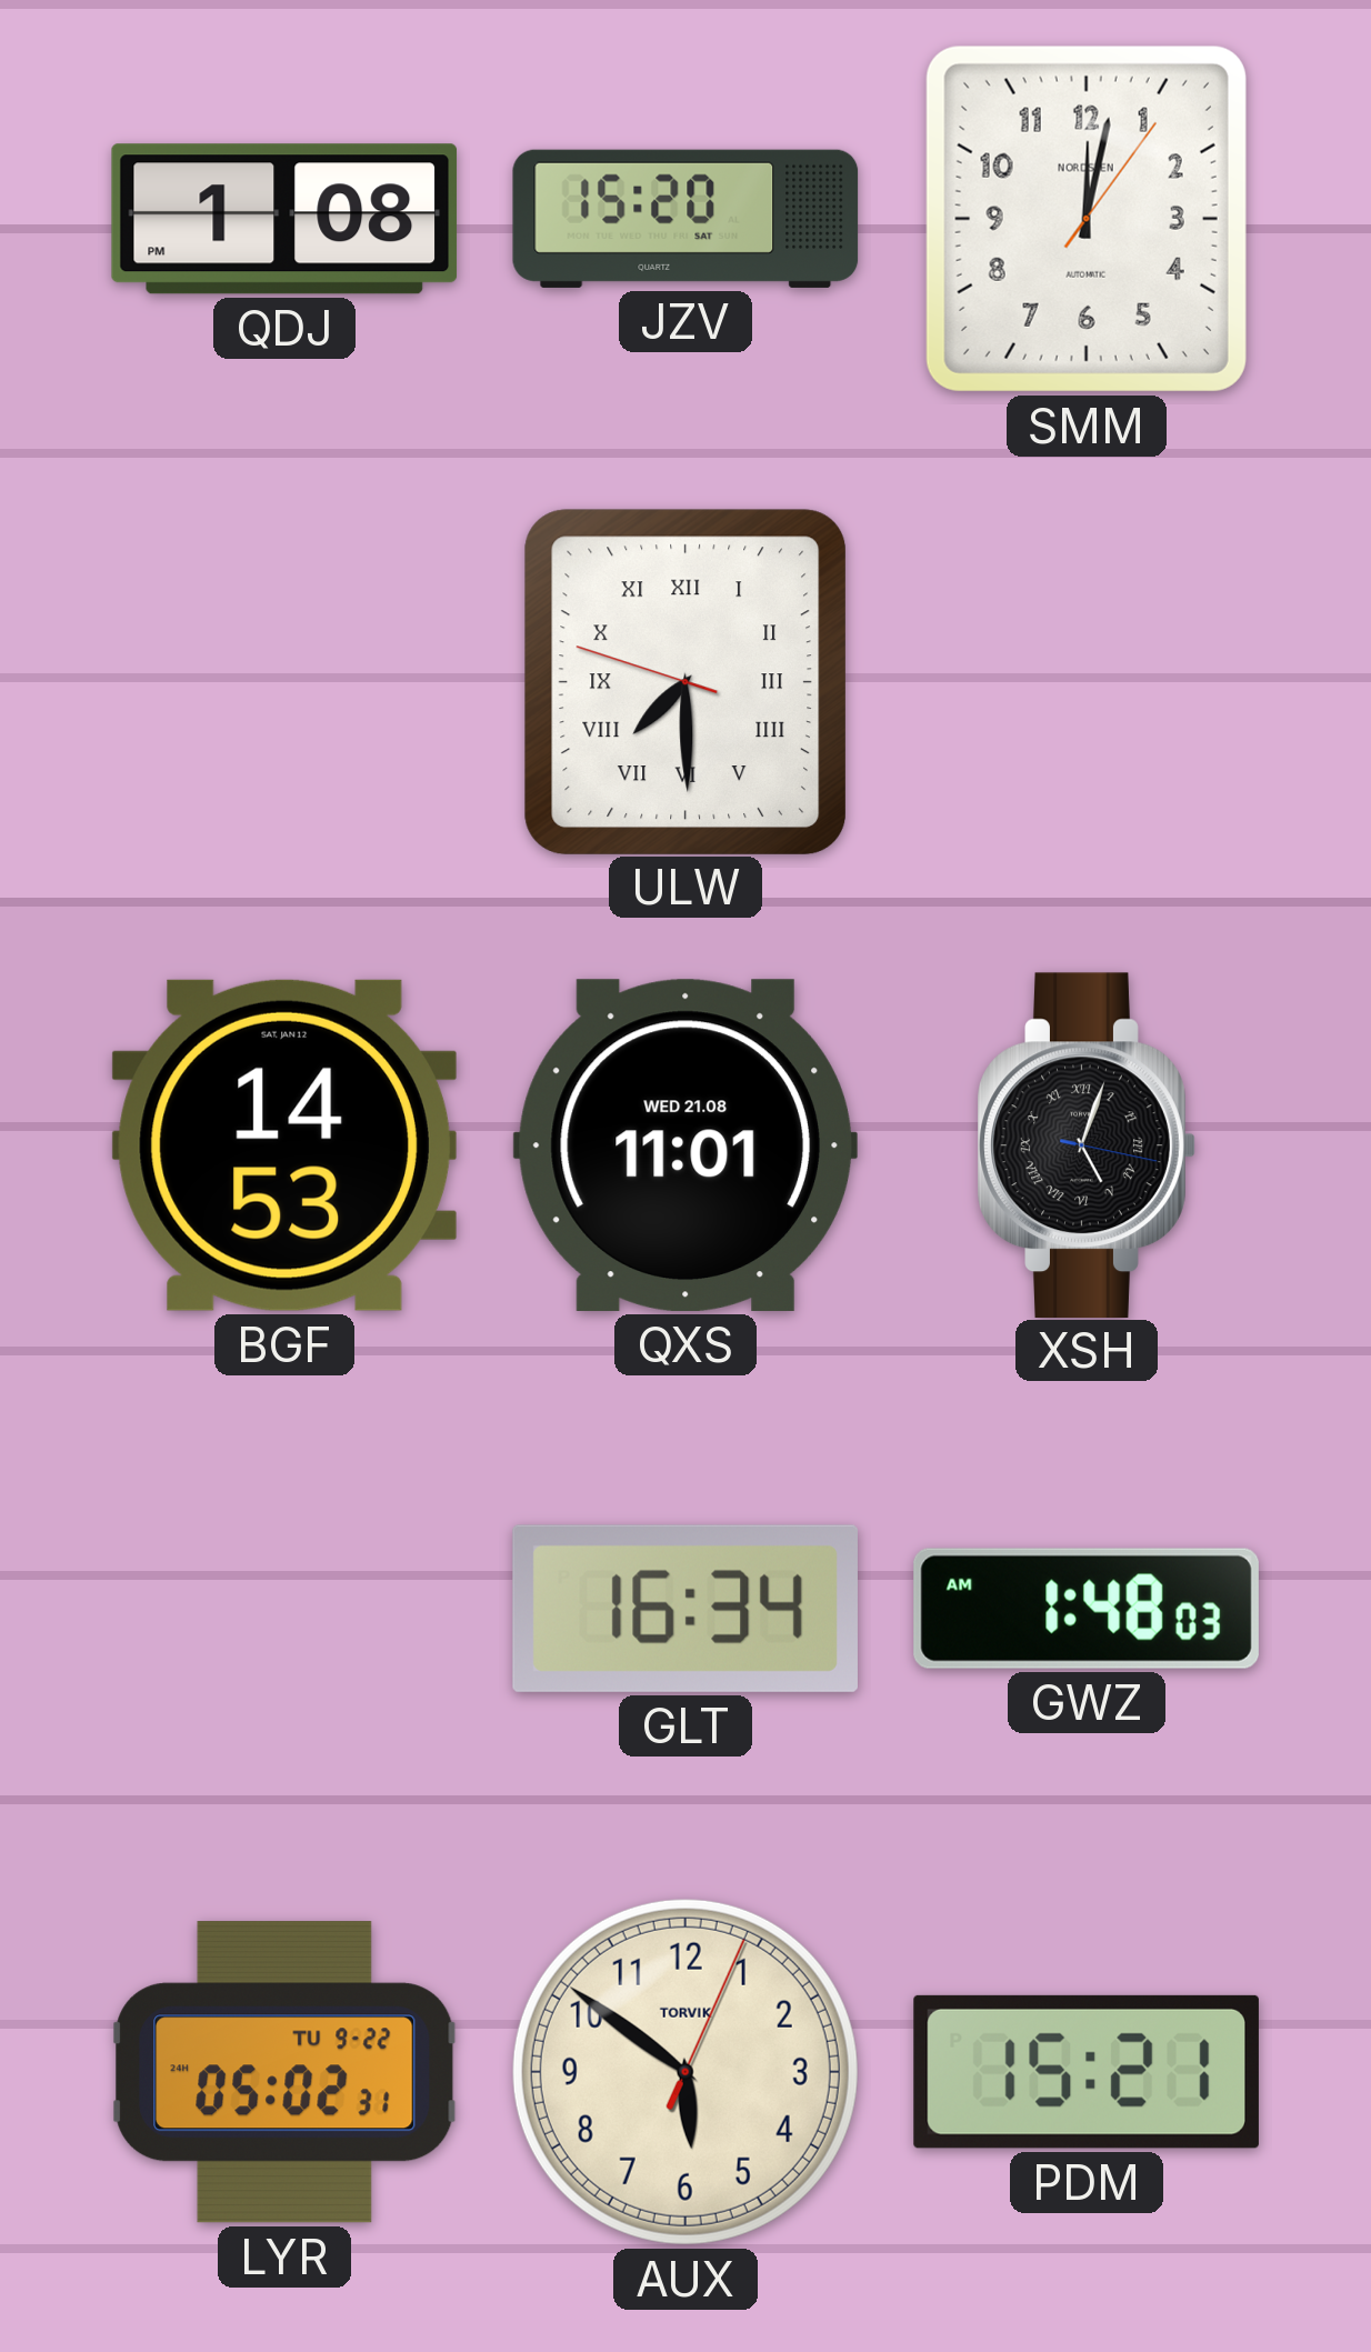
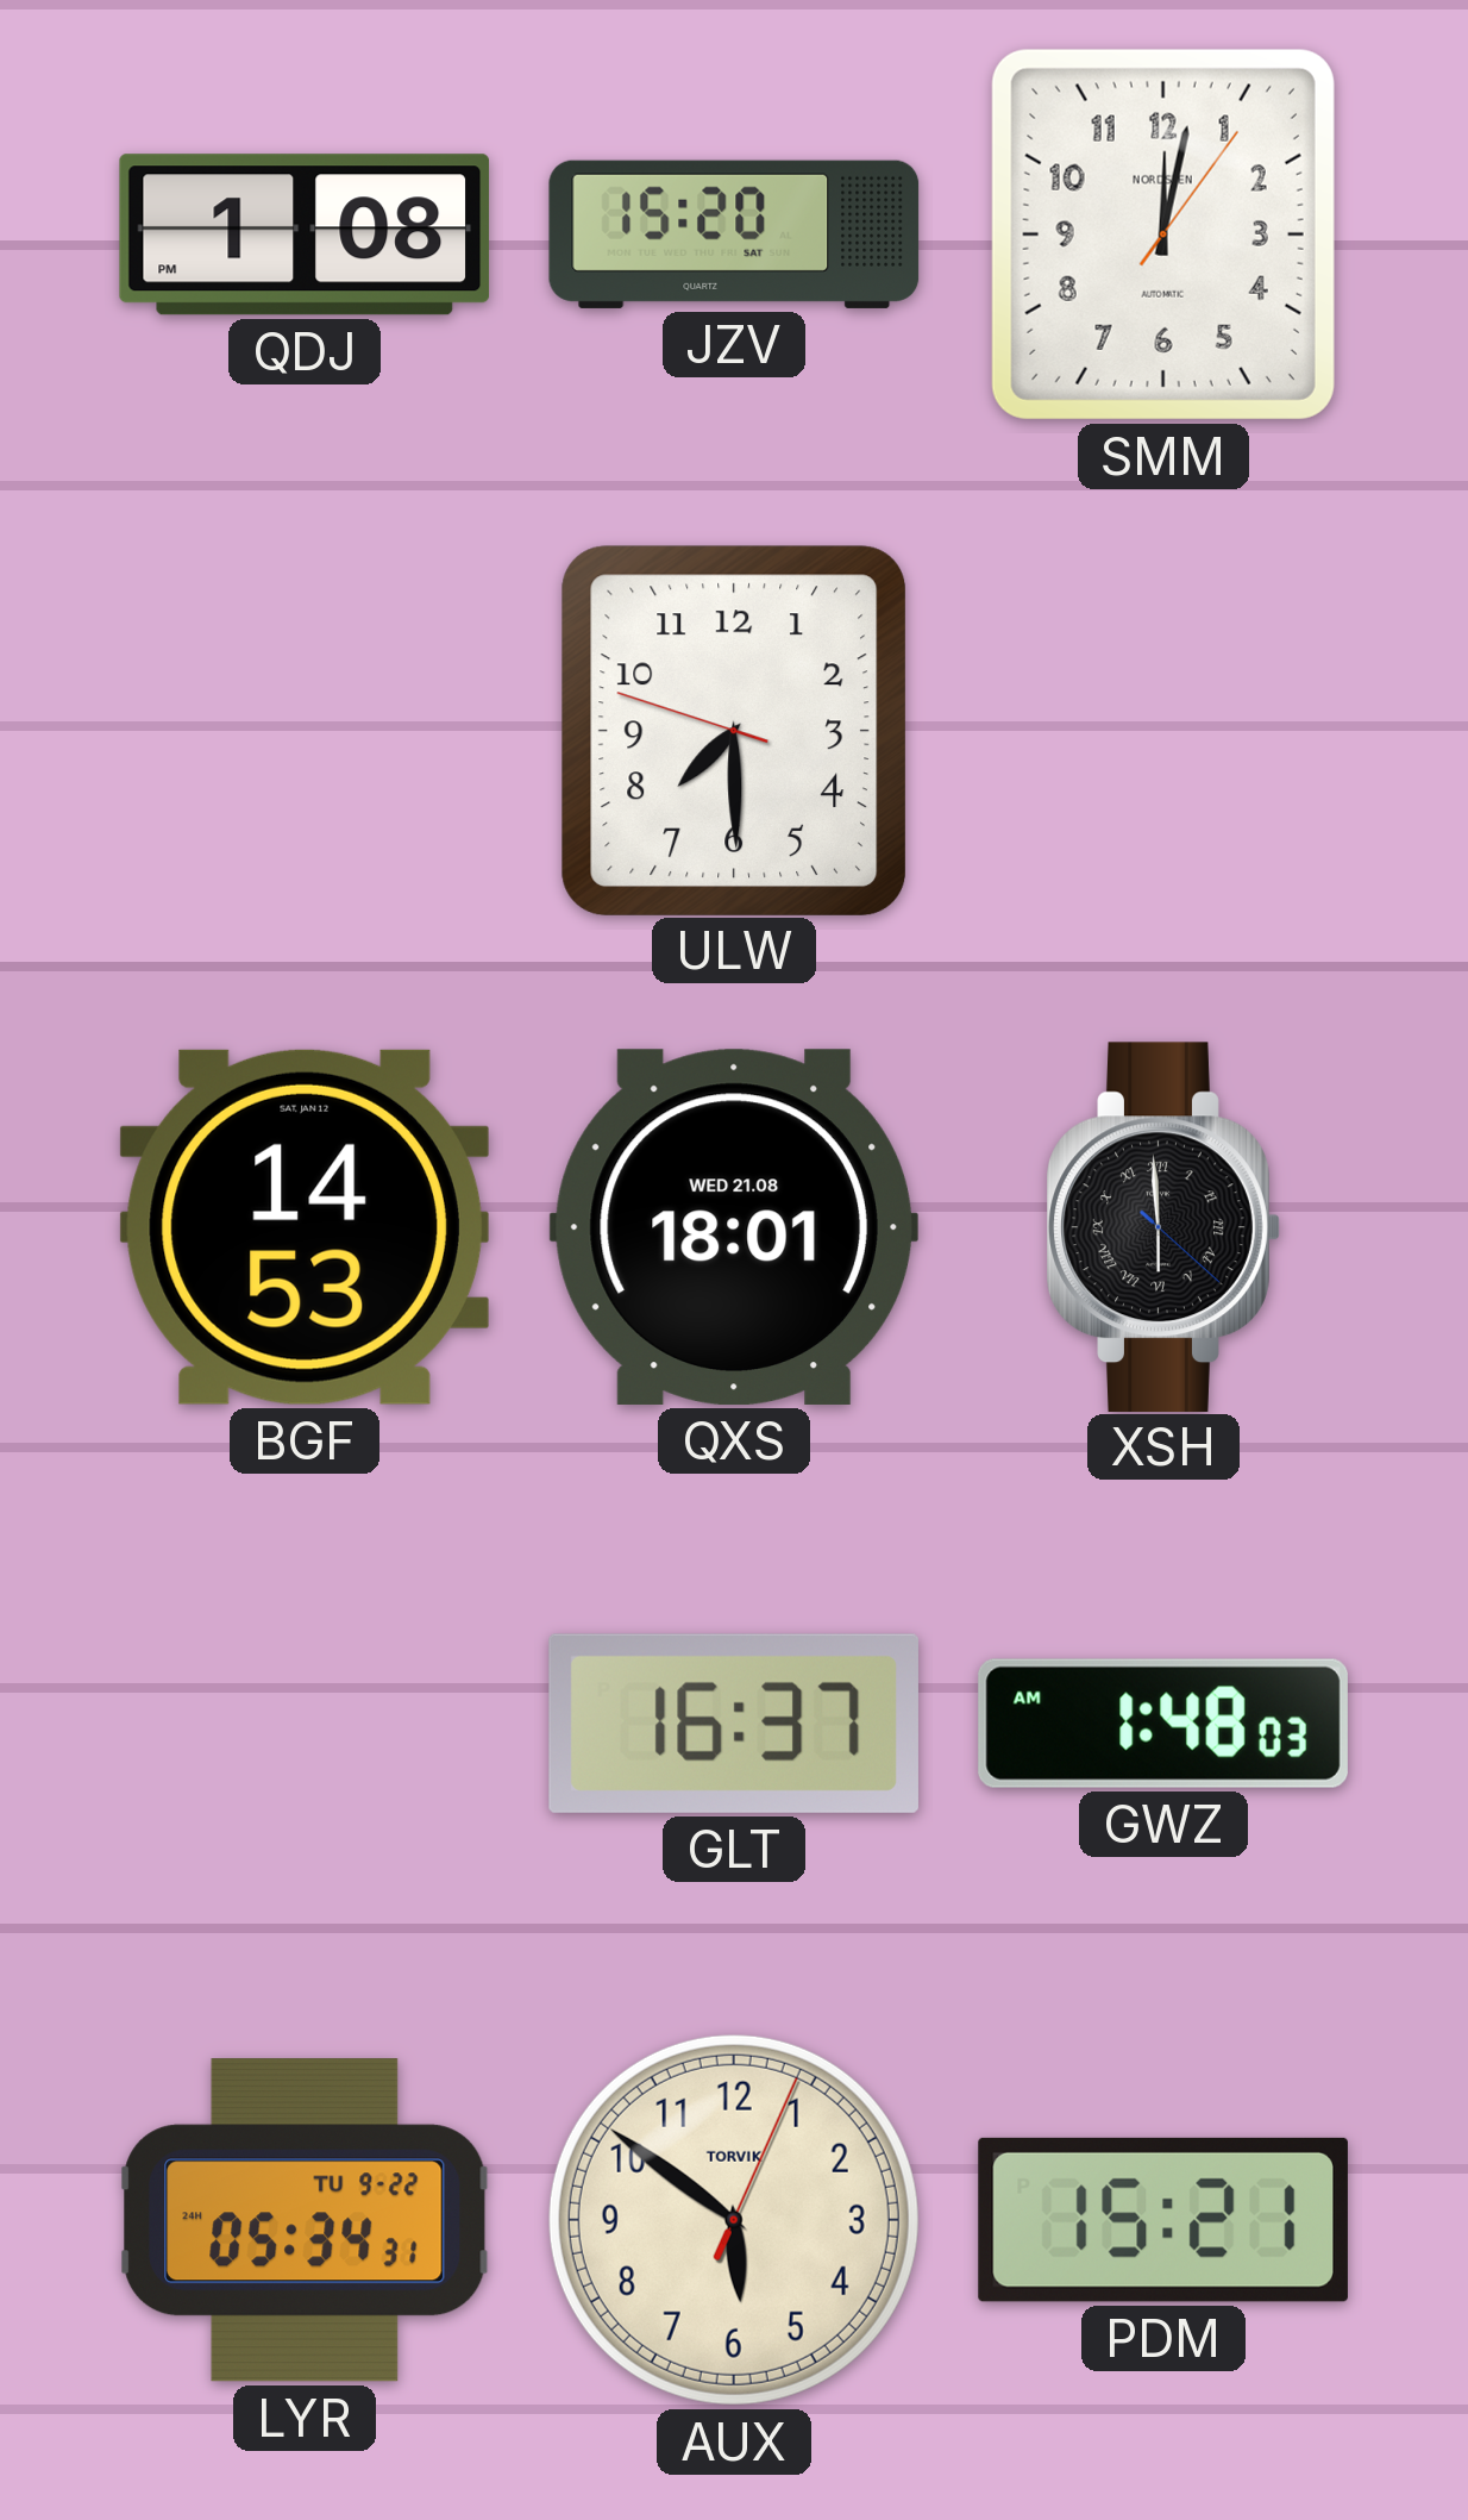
ULW numerals: Roman -> Arabic (733, 730)
QXS: 11:01 -> 18:01 (734, 1227)
XSH: 5:03 -> 5:59 (1163, 1226)
GLT: 16:34 -> 16:37 (734, 1724)
LYR: 05:02 -> 05:34 (305, 2220)
